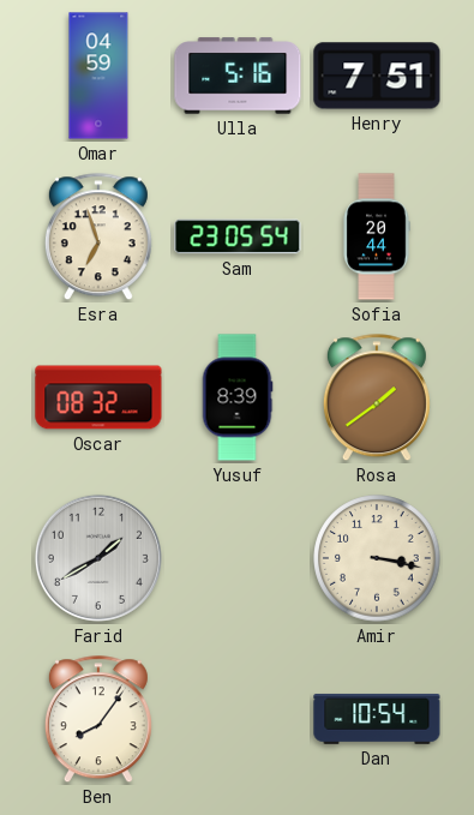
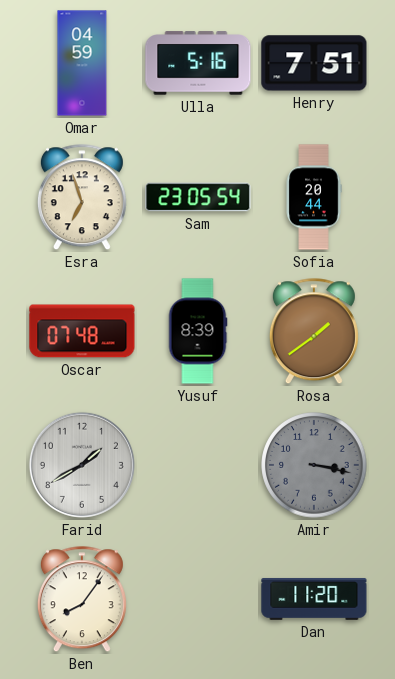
Oscar: 08:32 -> 07:48 (82, 331)
Amir dial: cream -> grey (314, 465)
Dan: 10:54 -> 11:20 (314, 599)
